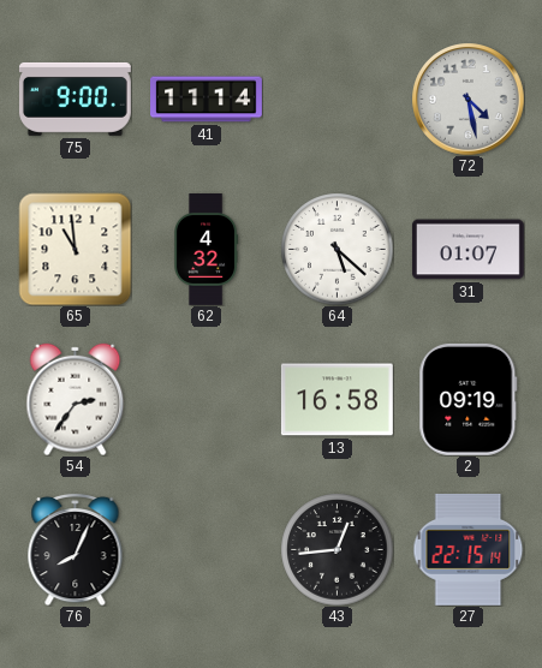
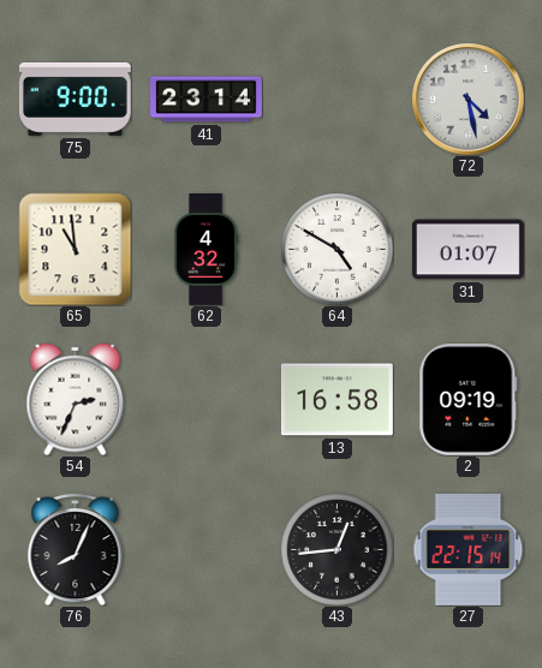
41: 11:14 -> 23:14 (207, 100)
64: 5:22 -> 4:50 (336, 249)
54: 2:36 -> 2:34 (76, 399)
